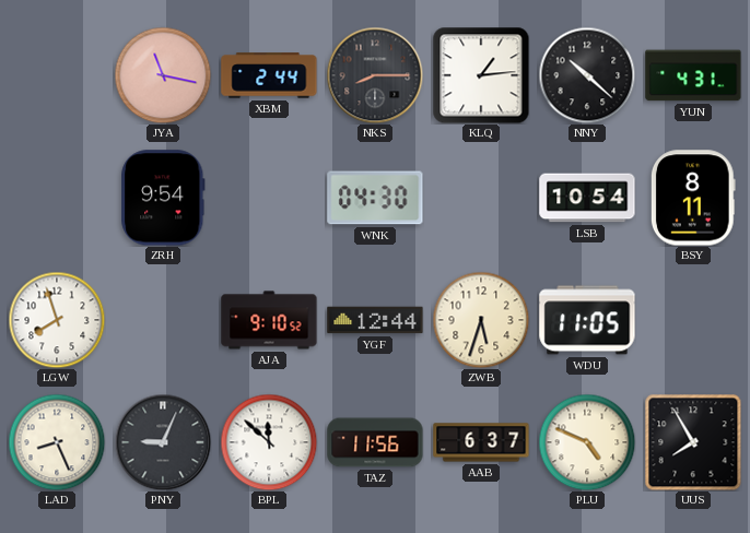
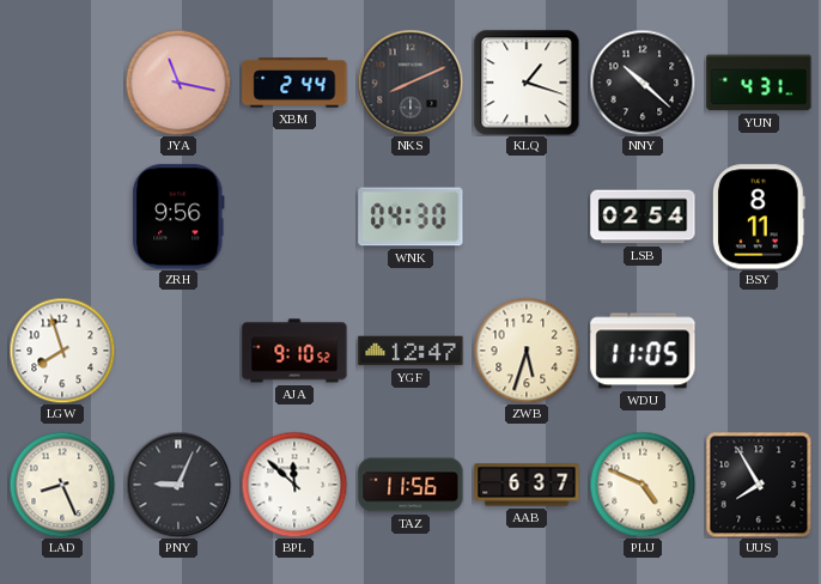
NKS: 8:15 -> 8:11 (410, 83)
KLQ: 1:14 -> 1:18 (527, 83)
ZRH: 9:54 -> 9:56 (178, 217)
LSB: 10:54 -> 02:54 (643, 217)
YGF: 12:44 -> 12:47 (410, 351)
